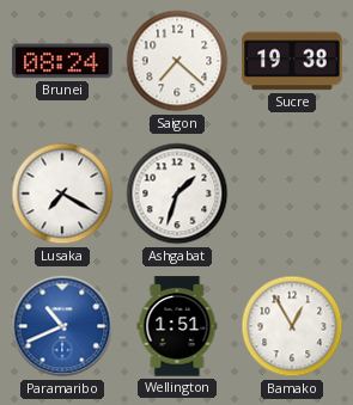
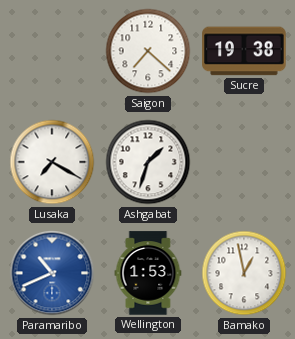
Brunei: 08:24 -> none (62, 61)
Wellington: 1:51 -> 1:53 (148, 273)
Bamako: 12:55 -> 12:58 (244, 273)
